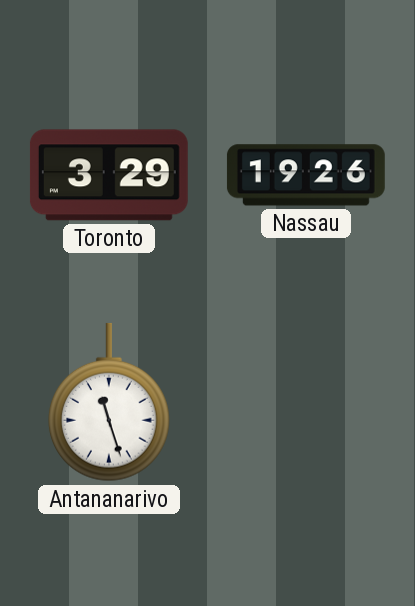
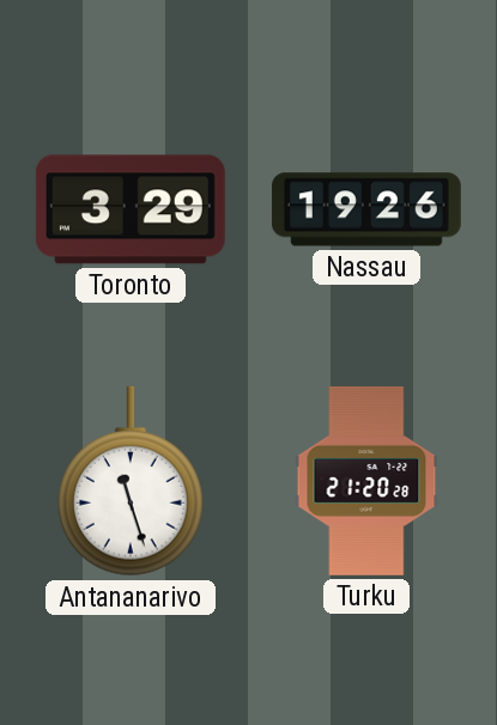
Turku: none -> 21:20 (366, 481)
